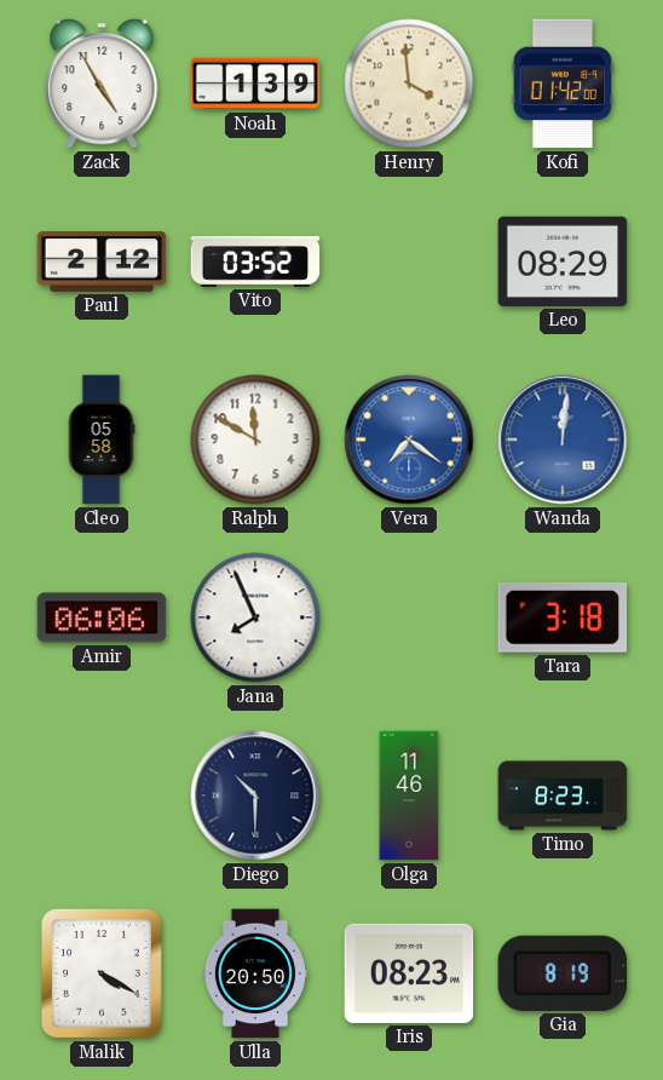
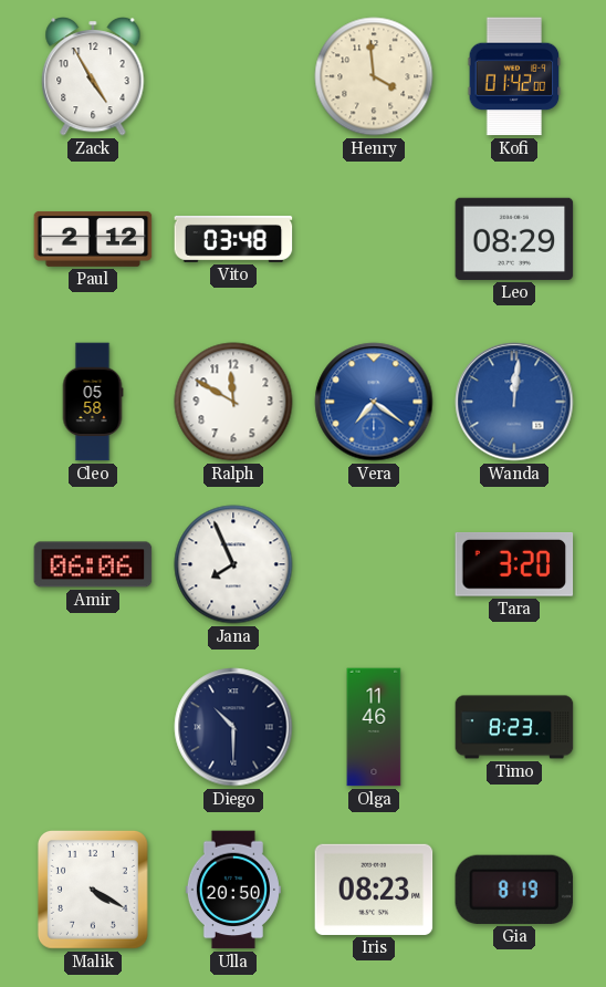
Noah: 1:39 -> none (255, 84)
Vito: 03:52 -> 03:48 (233, 239)
Tara: 3:18 -> 3:20 (514, 565)
